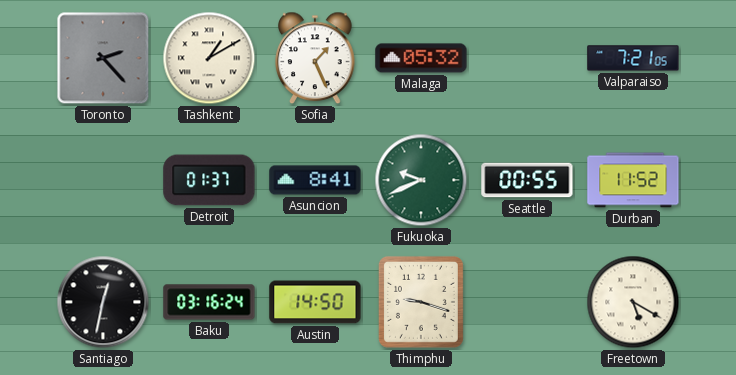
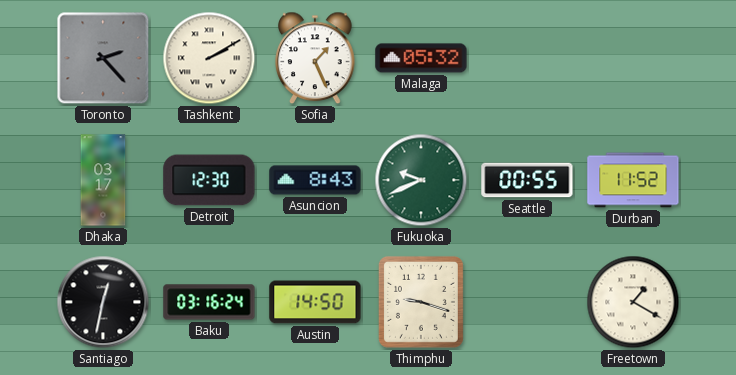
Tashkent: 1:10 -> 2:10 (209, 58)
Valparaiso: 7:21 -> none (633, 58)
Dhaka: none -> 03:17 (103, 180)
Detroit: 01:37 -> 12:30 (209, 180)
Asuncion: 8:41 -> 8:43 (315, 180)
Freetown: 5:20 -> 1:20 (633, 302)
